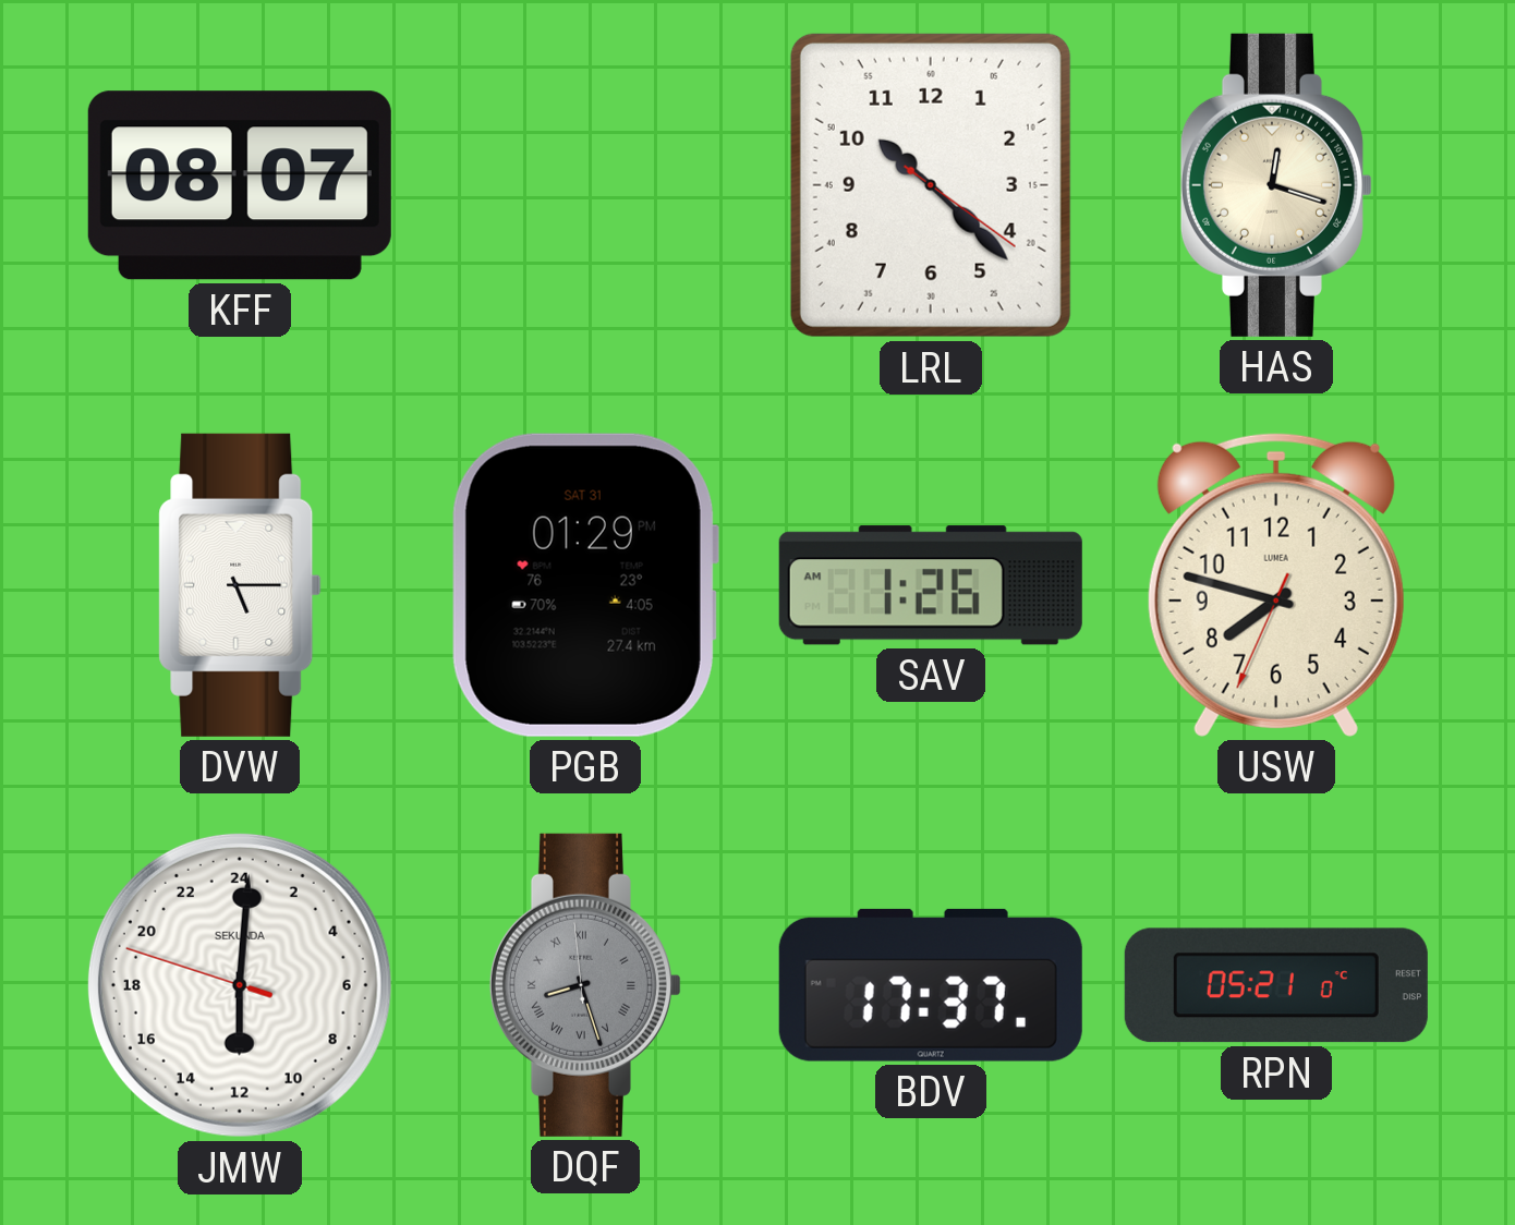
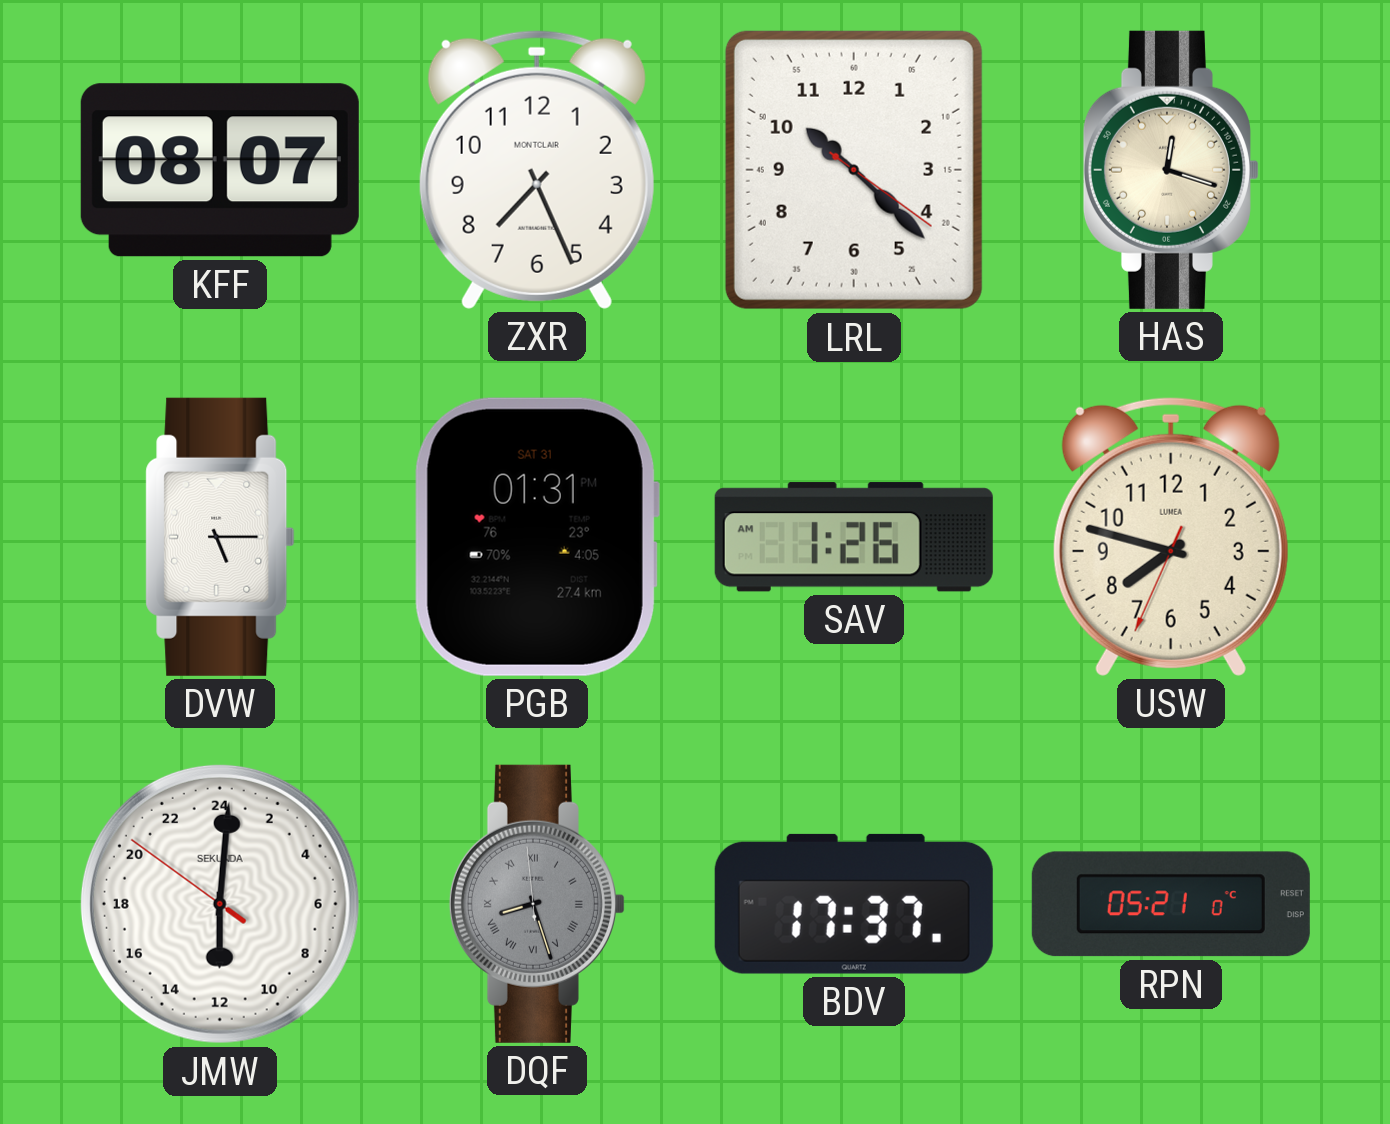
ZXR: none -> 7:26 (537, 169)
PGB: 01:29 -> 01:31 (536, 537)
JMW: 12:00:48 -> 12:00:51 (220, 904)
